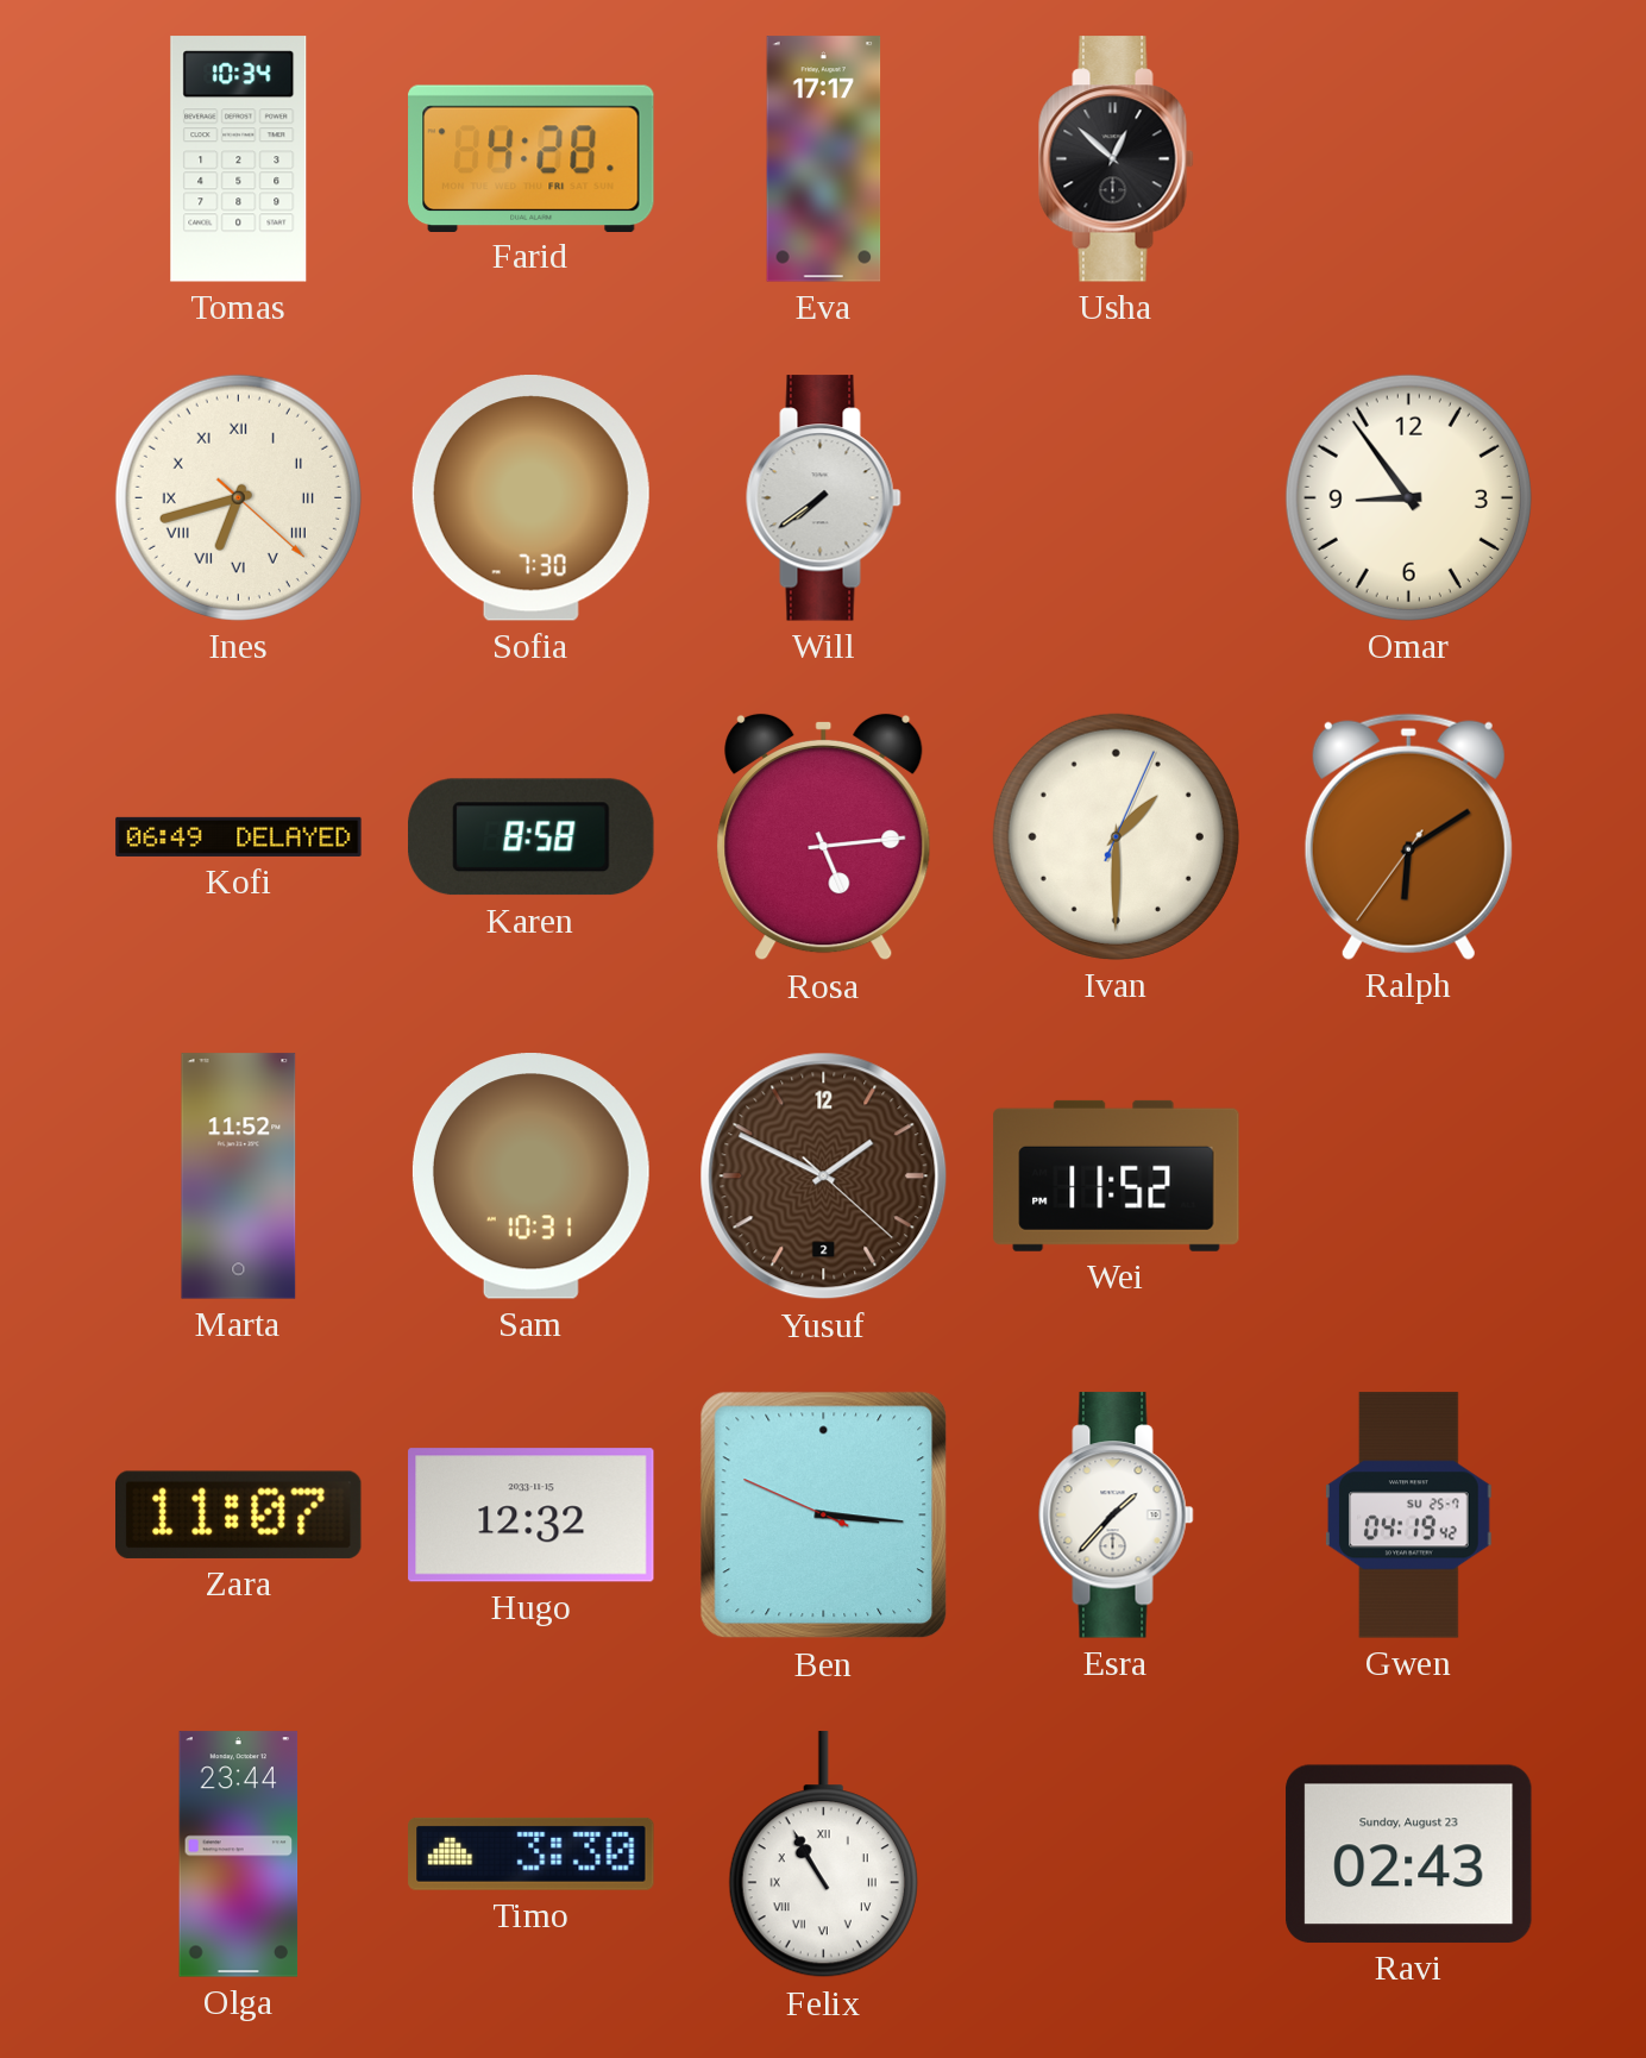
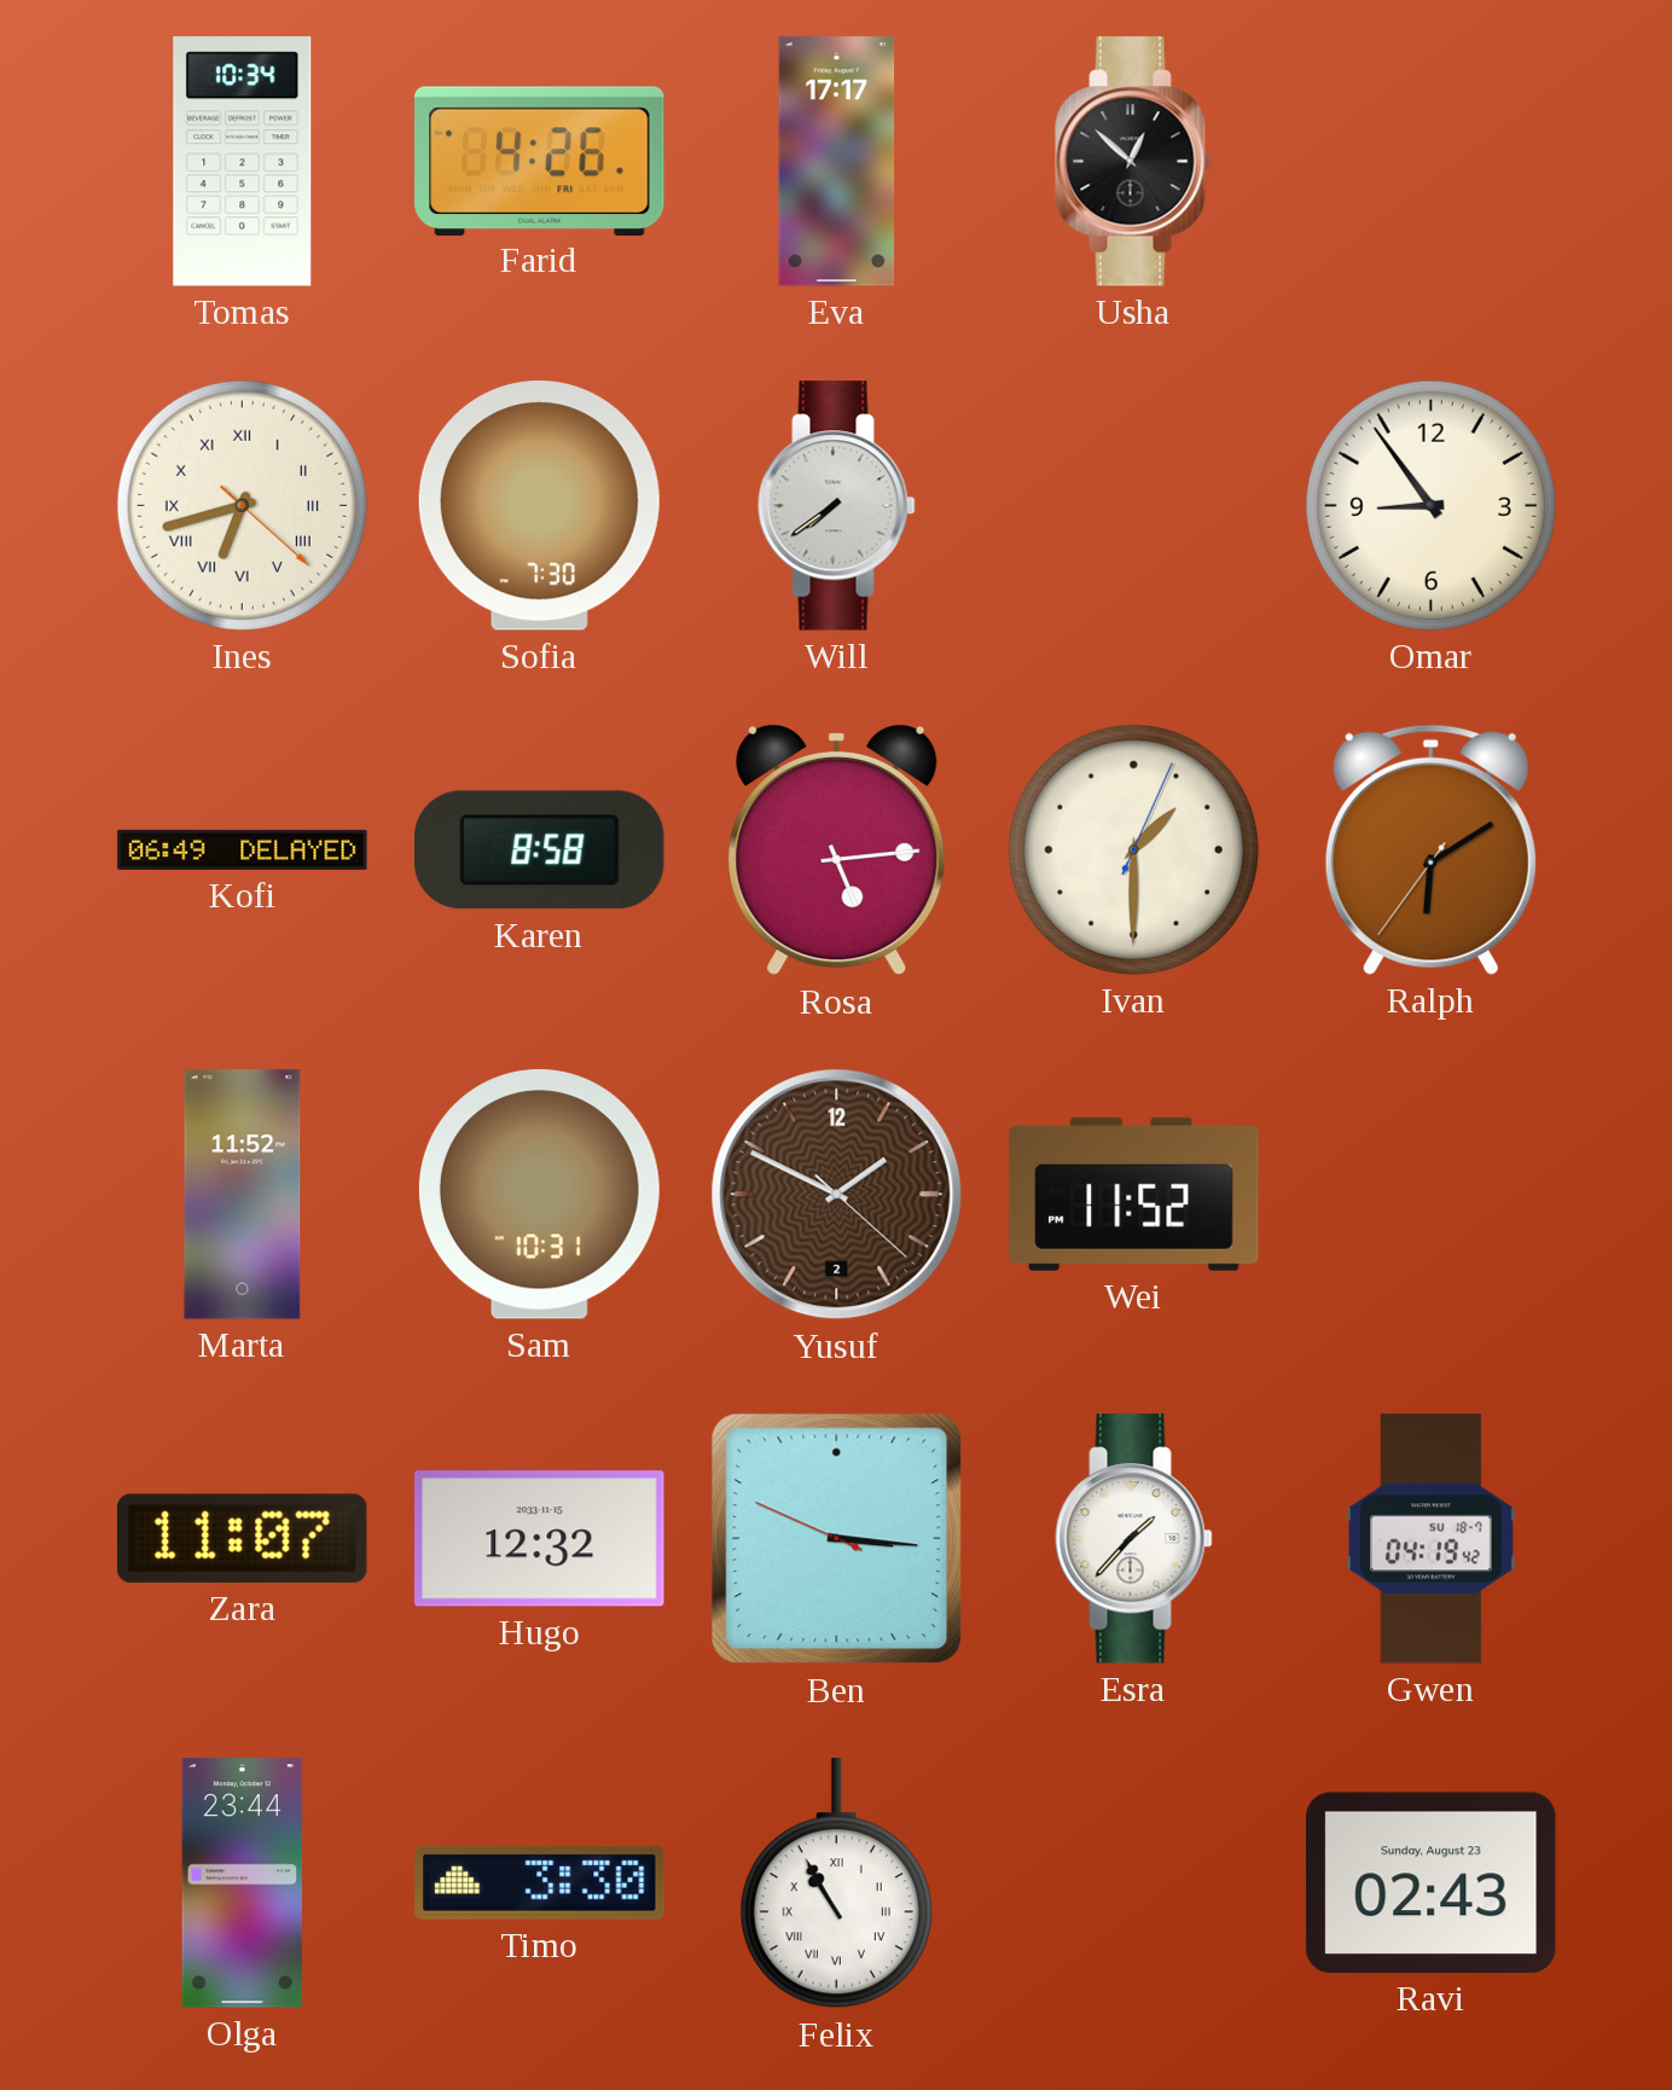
Farid: 4:28 -> 4:26 (540, 161)
Gwen date: SU 25-7 -> SU 18-7 (1432, 1539)
